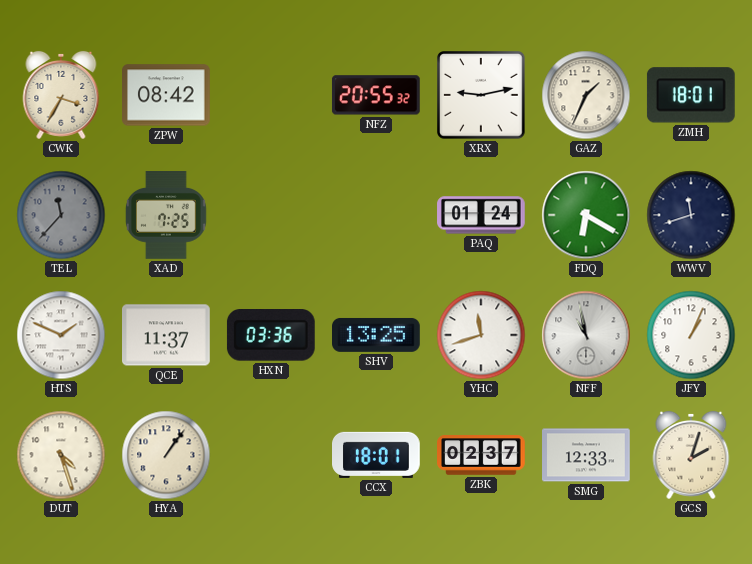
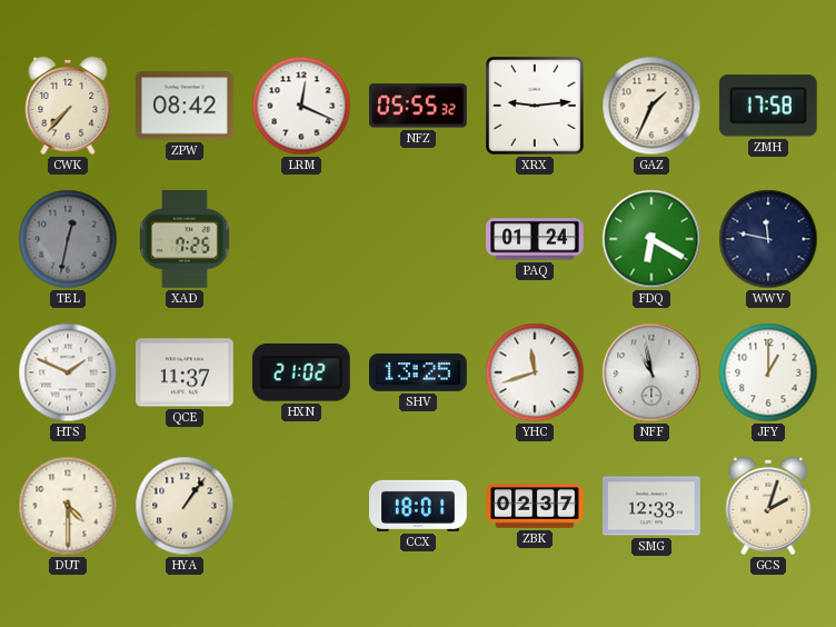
CWK: 3:35 -> 7:37 (68, 106)
LRM: none -> 12:19 (301, 106)
NFZ: 20:55 -> 05:55 (418, 106)
XRX: 9:13 -> 9:14 (535, 106)
ZMH: 18:01 -> 17:58 (768, 106)
TEL: 11:37 -> 12:32 (68, 239)
WWV: 11:42 -> 11:47 (768, 239)
HXN: 03:36 -> 21:02 (301, 374)
JFY: 1:04 -> 1:00 (768, 372)
DUT: 4:27 -> 4:30 (68, 506)
